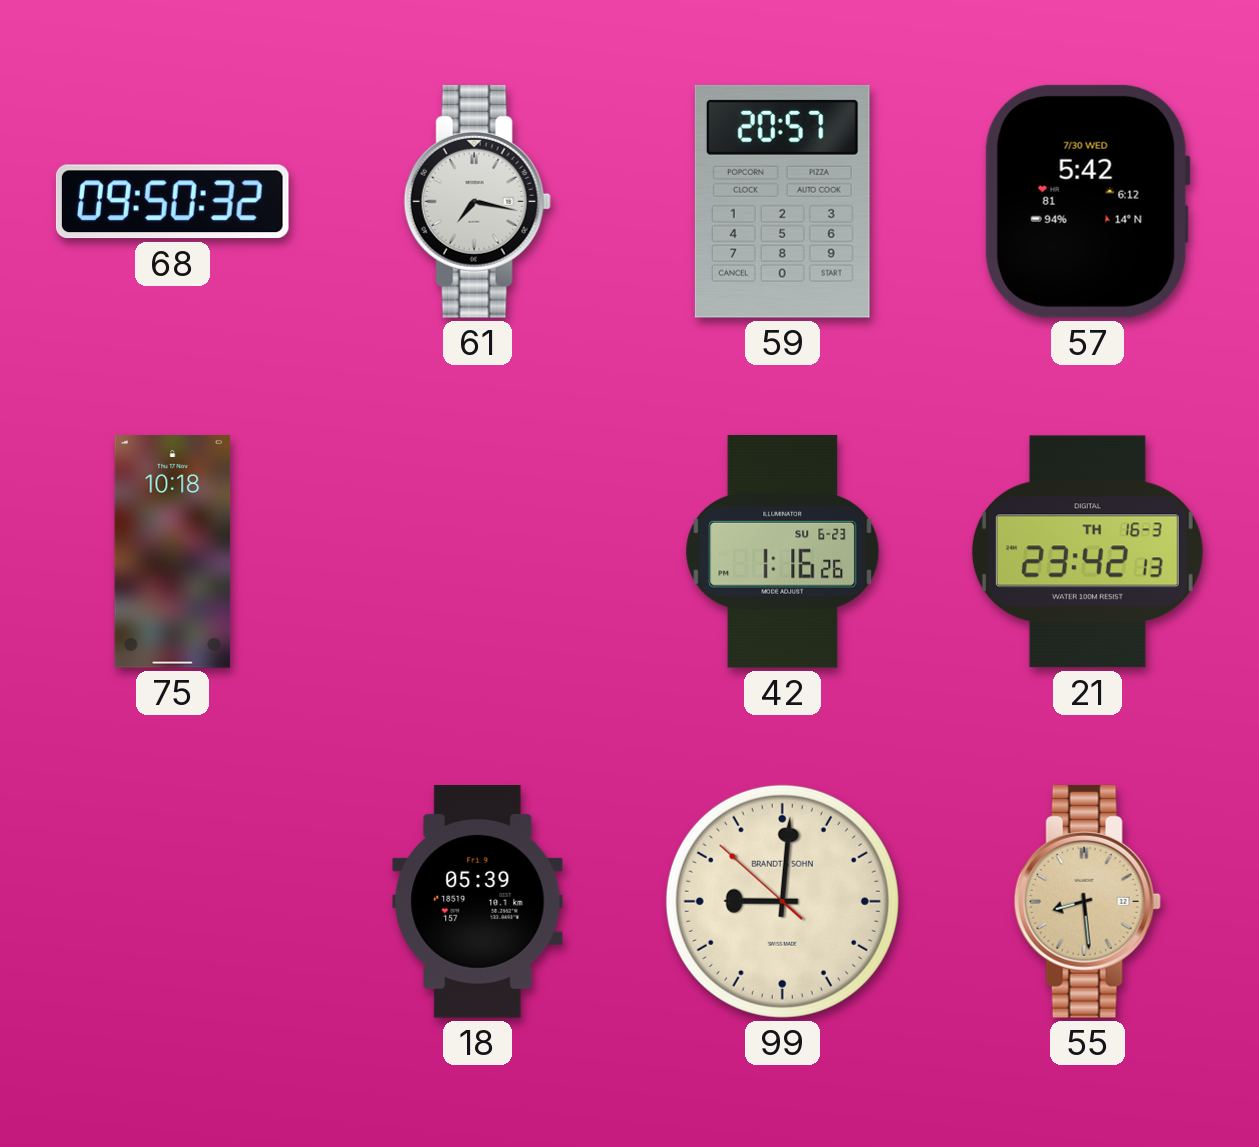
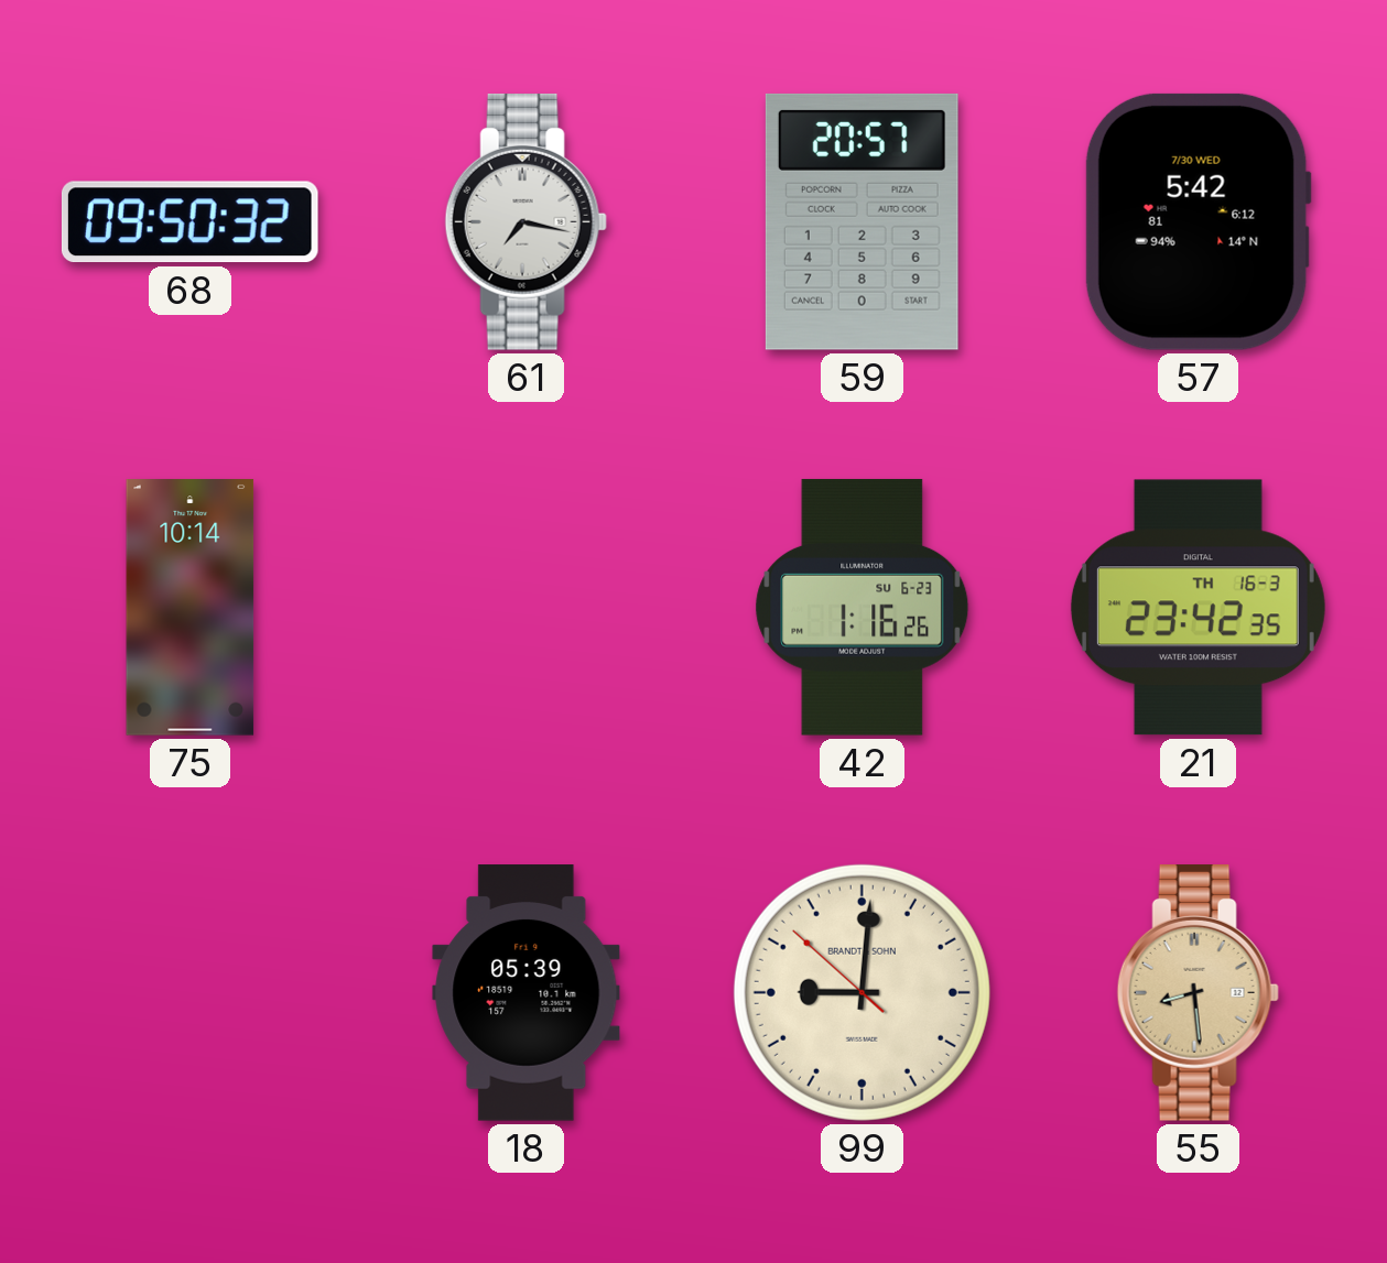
75: 10:18 -> 10:14 (191, 608)
21: 23:42:13 -> 23:42:35 (1198, 608)
